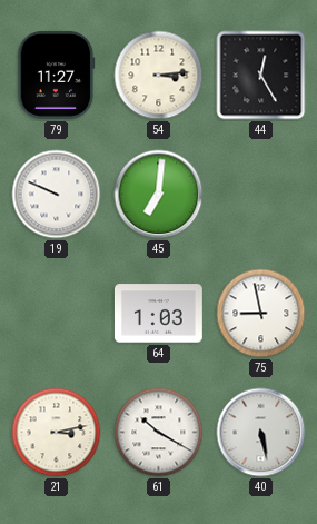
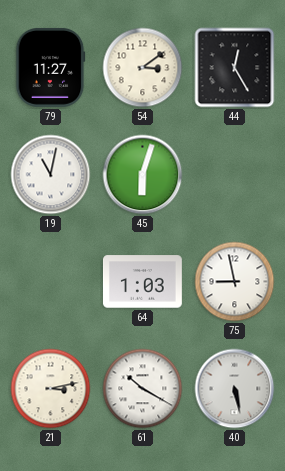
54: 3:14 -> 3:09 (143, 68)
19: 9:49 -> 11:02 (51, 175)
45: 7:01 -> 6:03 (143, 175)
